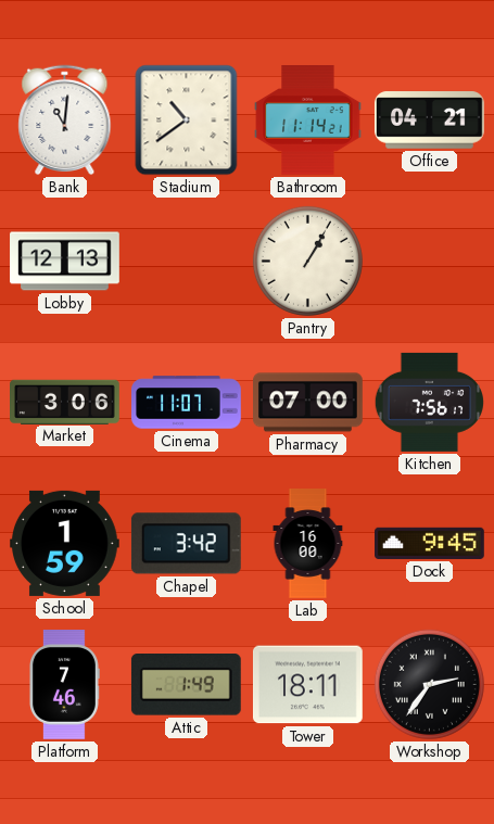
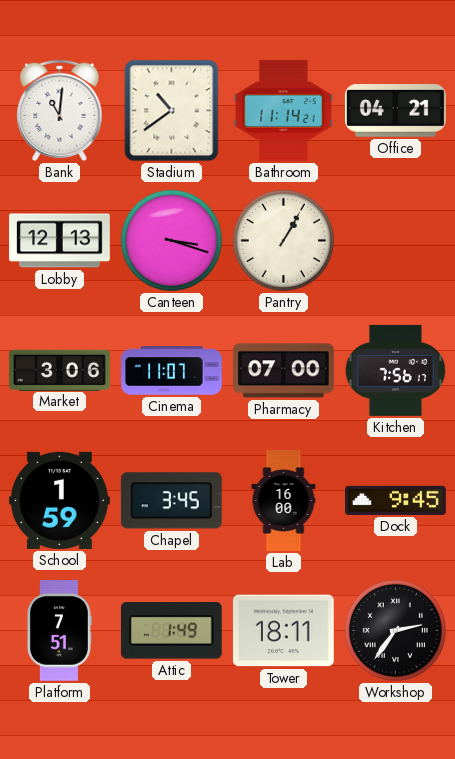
Canteen: none -> 3:18 (171, 240)
Chapel: 3:42 -> 3:45 (171, 501)
Platform: 7:46 -> 7:51 (59, 631)
